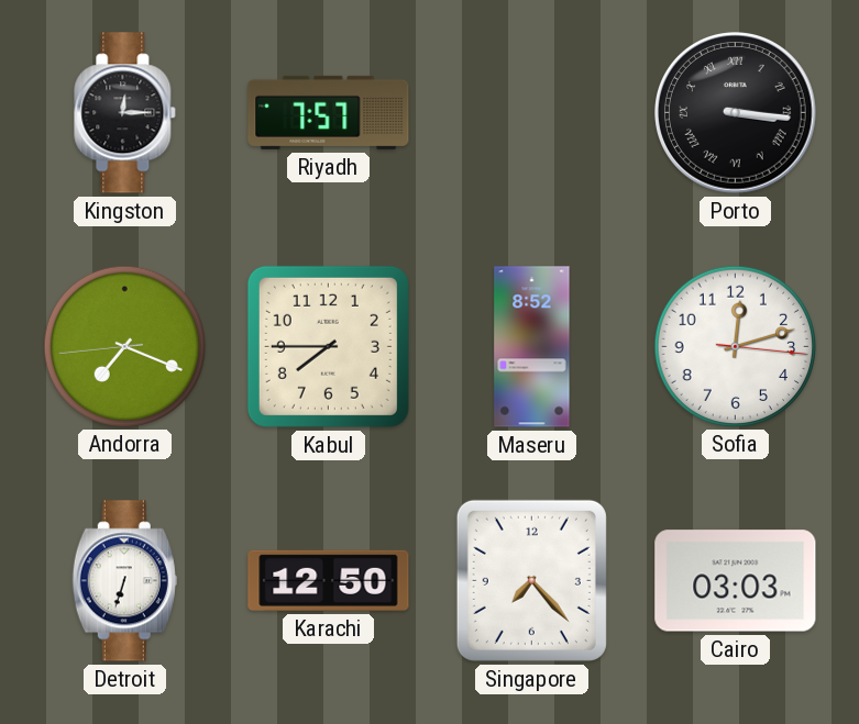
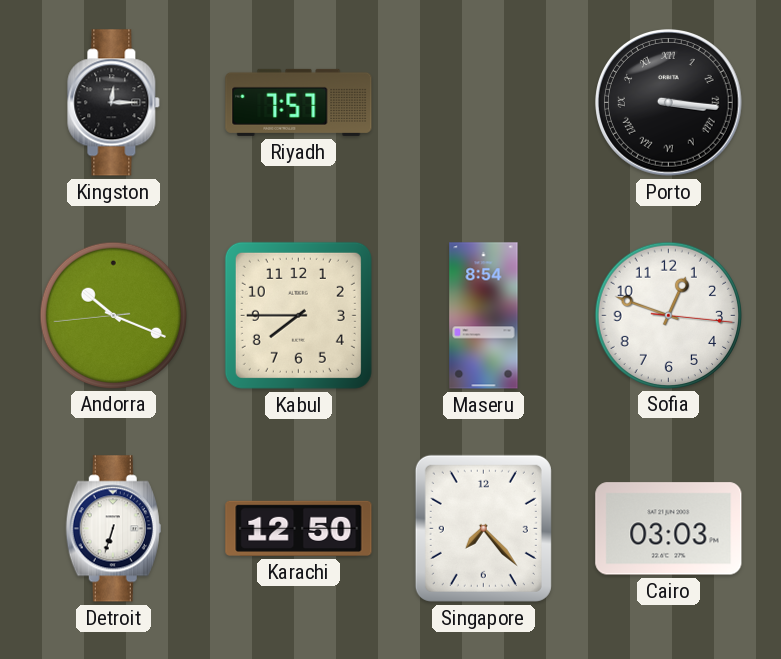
Andorra: 7:18 -> 10:18 (113, 315)
Maseru: 8:52 -> 8:54 (484, 316)
Sofia: 12:12 -> 12:48 (668, 315)
